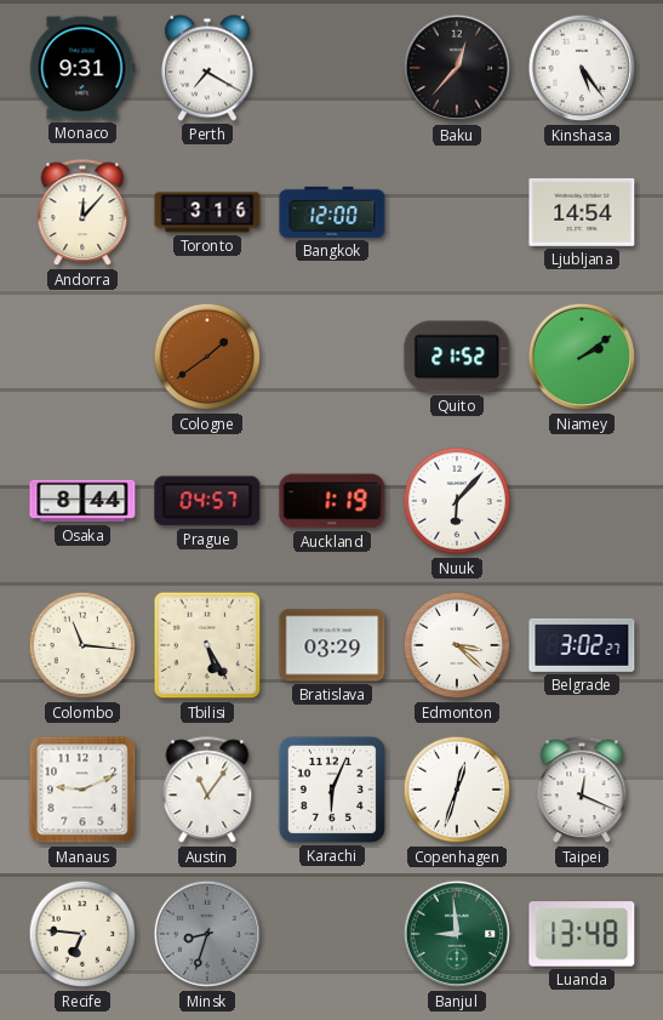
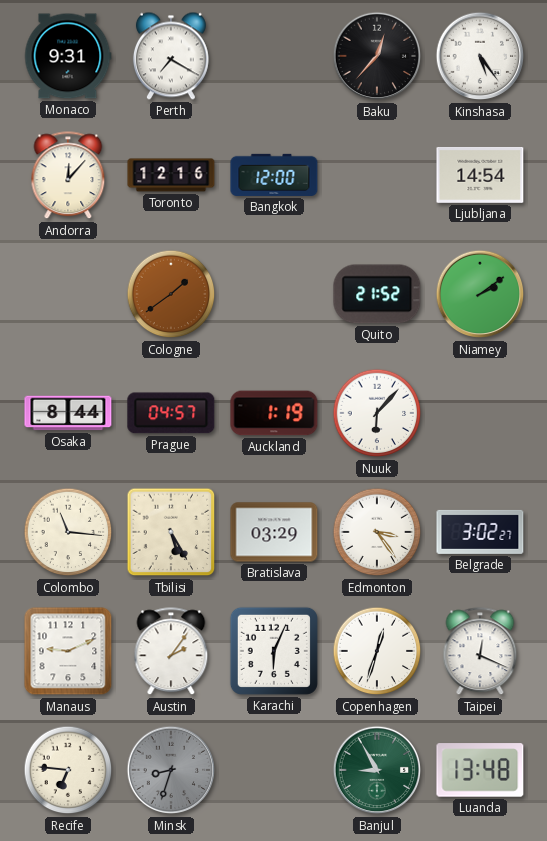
Toronto: 3:16 -> 12:16 (171, 175)
Edmonton: 3:22 -> 3:24 (377, 532)
Austin: 11:06 -> 2:06 (171, 652)
Banjul: 8:59 -> 8:55 (377, 770)
